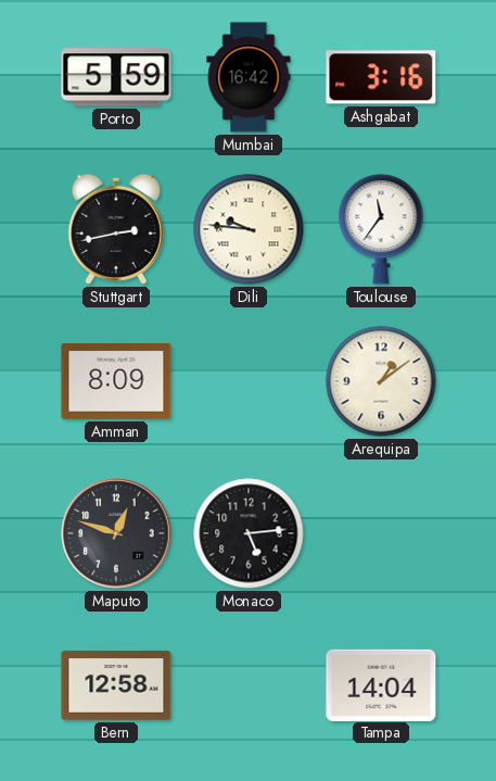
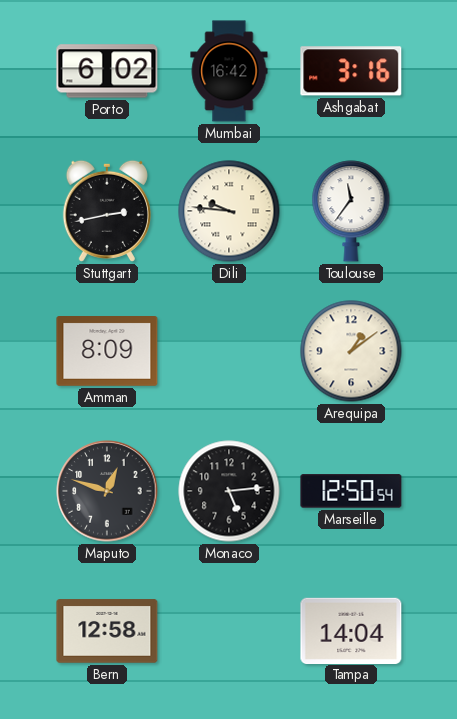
Porto: 5:59 -> 6:02 (107, 71)
Marseille: none -> 12:50 (351, 491)
